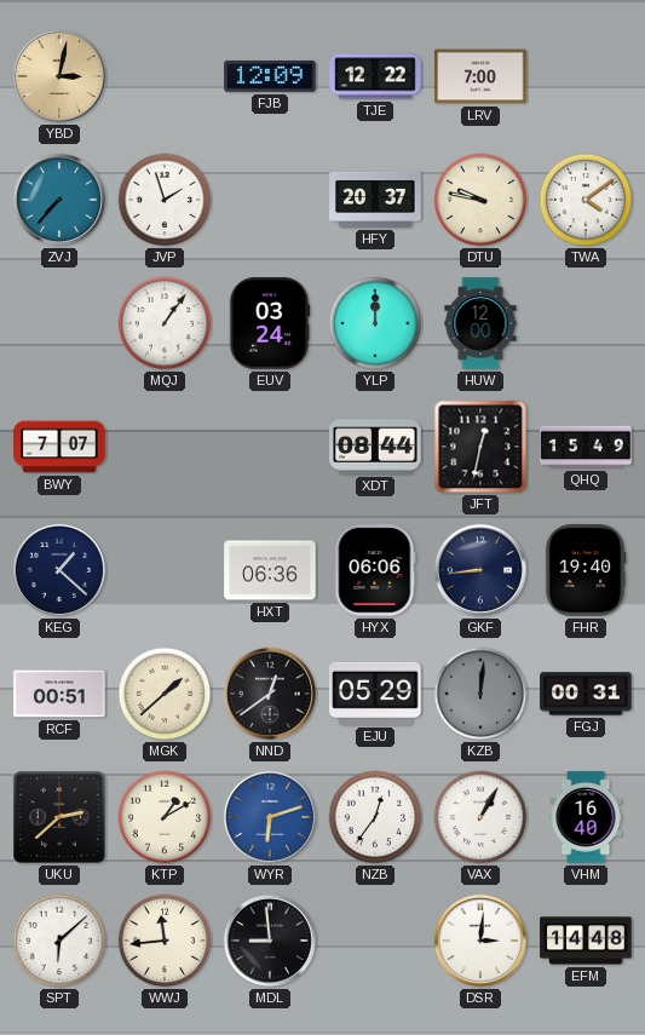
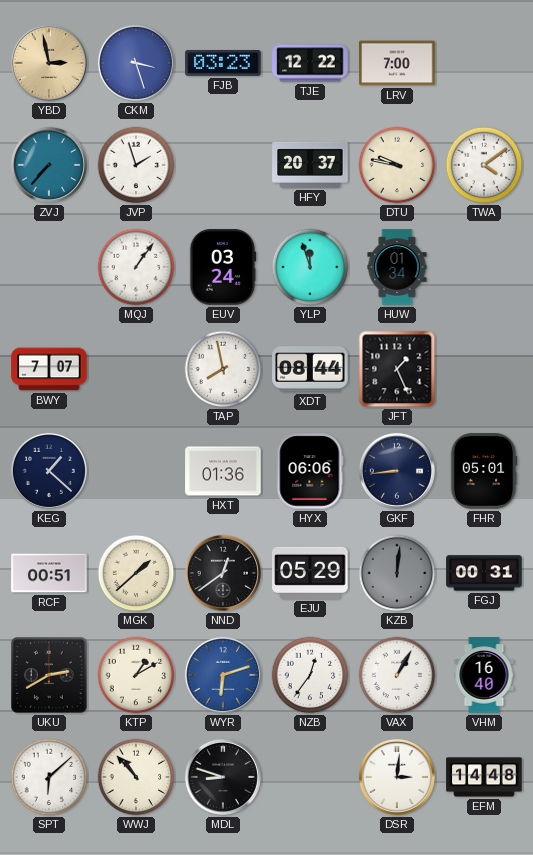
YBD: 3:02 -> 2:58 (49, 63)
CKM: none -> 3:27 (136, 63)
FJB: 12:09 -> 03:23 (223, 63)
YLP: 12:00 -> 11:57 (310, 267)
HUW: 12:00 -> 01:34 (397, 267)
TAP: none -> 7:58 (223, 369)
JFT: 12:32 -> 1:26 (397, 369)
QHQ: 15:49 -> none (586, 447)
HXT: 06:36 -> 01:36 (223, 471)
FHR: 19:40 -> 05:01 (484, 471)
UKU: 2:38 -> 2:40 (49, 675)
WWJ: 11:44 -> 10:53 (136, 777)
MDL: 8:59 -> 8:48 (223, 777)
